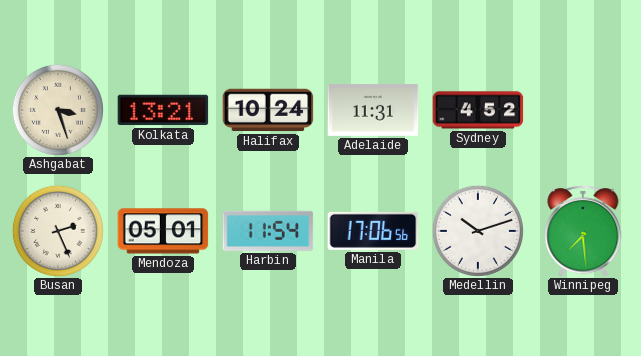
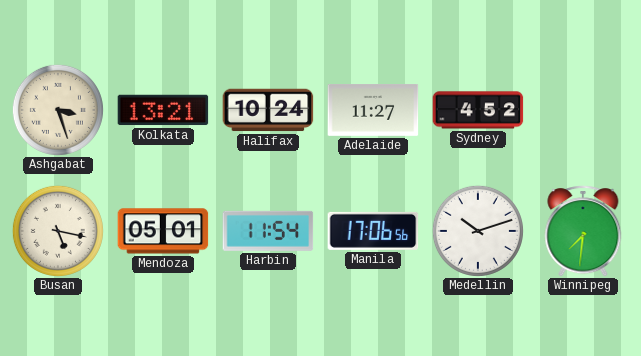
Adelaide: 11:31 -> 11:27 (373, 111)
Busan: 2:26 -> 5:17 (58, 231)
Winnipeg: 7:29 -> 7:31 (583, 231)
